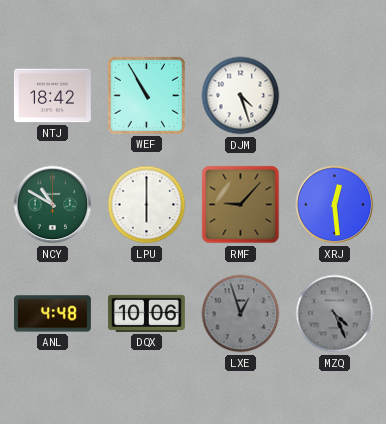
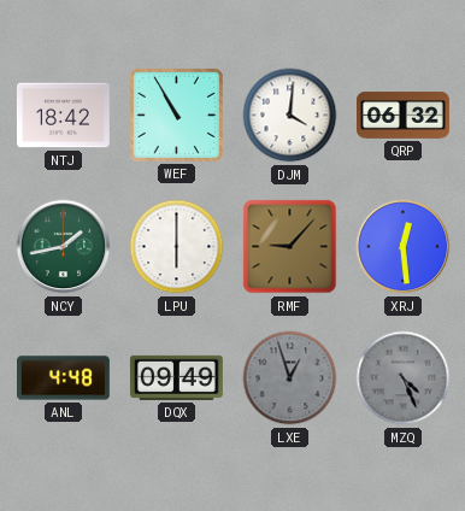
DJM: 4:27 -> 4:01 (290, 116)
QRP: none -> 06:32 (404, 116)
NCY: 10:50 -> 1:43 (64, 247)
DQX: 10:06 -> 09:49 (177, 377)
